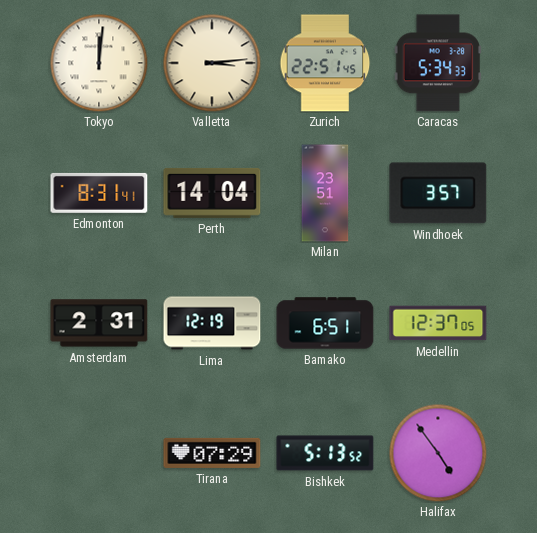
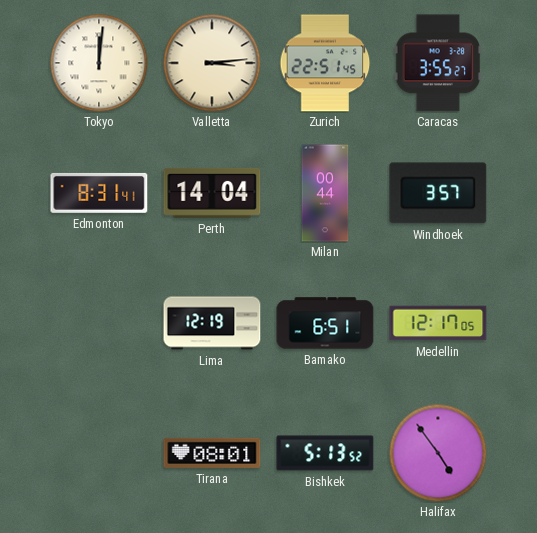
Caracas: 5:34 -> 3:55 (438, 63)
Milan: 23:51 -> 00:44 (325, 193)
Amsterdam: 2:31 -> none (99, 323)
Medellin: 12:37 -> 12:17 (438, 323)
Tirana: 07:29 -> 08:01 (212, 453)
